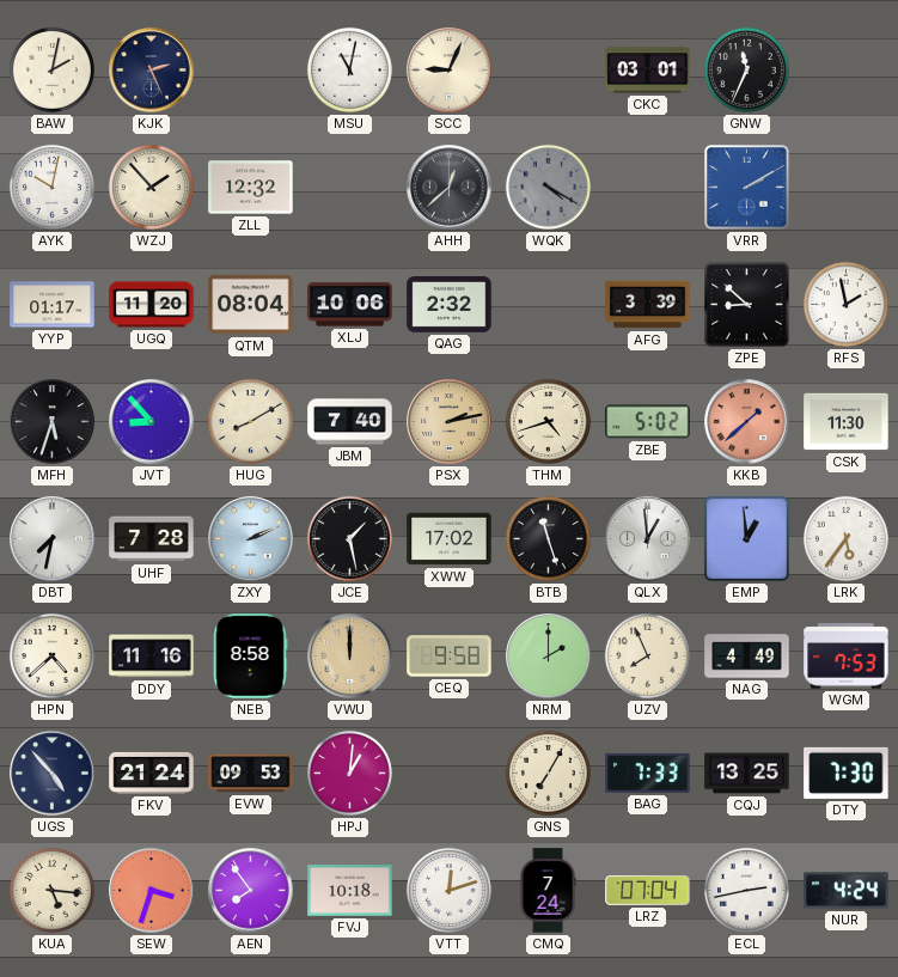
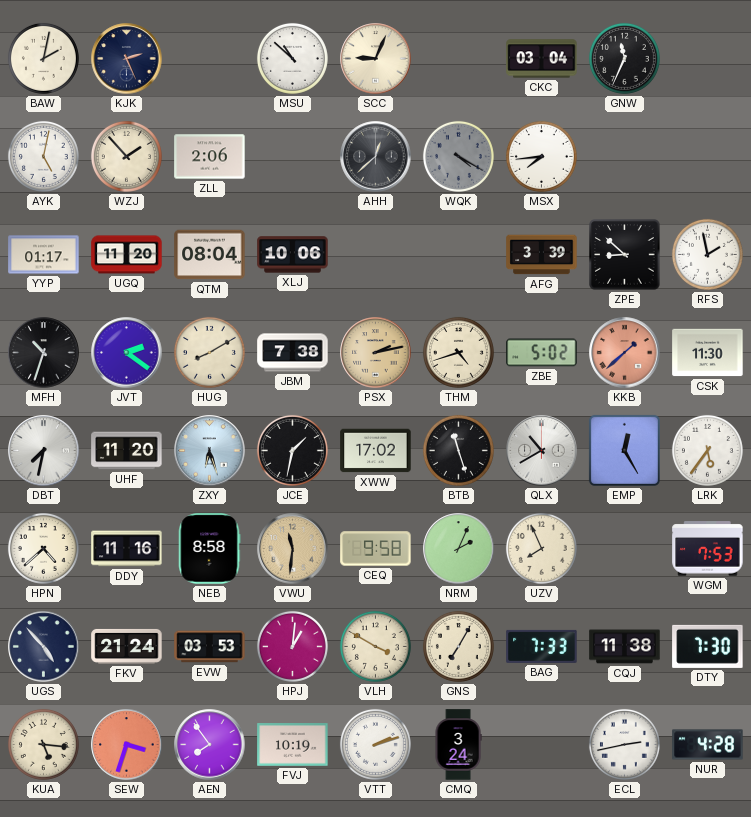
MSU: 11:02 -> 10:52 (292, 58)
CKC: 03:01 -> 03:04 (542, 59)
AYK: 10:02 -> 5:02 (43, 156)
ZLL: 12:32 -> 2:06 (210, 157)
MSX: none -> 7:44 (541, 156)
VRR: 2:10 -> none (747, 188)
QAG: 2:32 -> none (450, 305)
MFH: 5:33 -> 10:33 (44, 353)
JVT: 8:53 -> 2:21 (127, 353)
JBM: 7:40 -> 7:38 (293, 353)
UHF: 7:28 -> 11:20 (127, 451)
ZXY: 2:11 -> 6:27 (210, 451)
JCE: 1:28 -> 1:32 (292, 450)
QLX: 12:59 -> 10:40 (542, 451)
EMP: 12:59 -> 12:25 (624, 450)
VWU: 12:00 -> 11:31 (293, 549)
NRM: 2:00 -> 2:04 (459, 549)
NAG: 4:49 -> none (747, 657)
EVW: 09:53 -> 03:53 (210, 647)
VLH: none -> 3:50 (375, 646)
CQJ: 13:25 -> 11:38 (625, 647)
FVJ: 10:18 -> 10:19 (293, 745)
VTT: 12:12 -> 2:12 (375, 744)
CMQ: 7:24 -> 3:24 (458, 745)
LRZ: 07:04 -> none (648, 890)
NUR: 4:24 -> 4:28 (708, 745)
